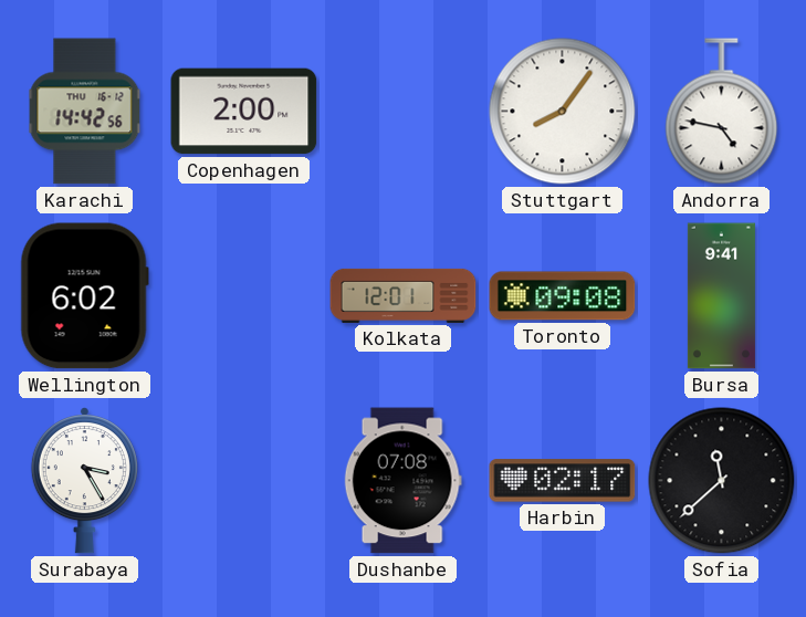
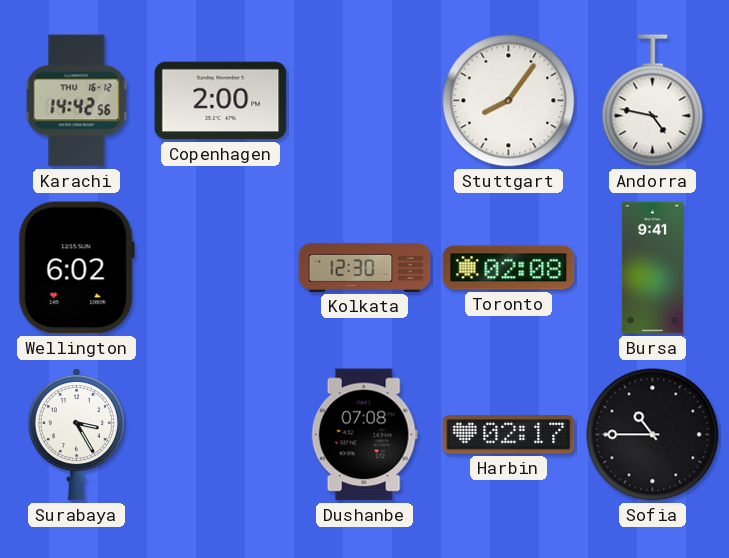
Kolkata: 12:01 -> 12:30 (365, 267)
Toronto: 09:08 -> 02:08 (509, 268)
Sofia: 11:38 -> 10:45 (653, 435)
